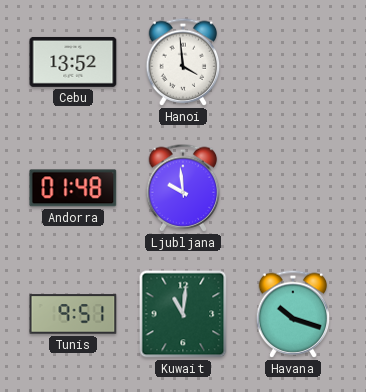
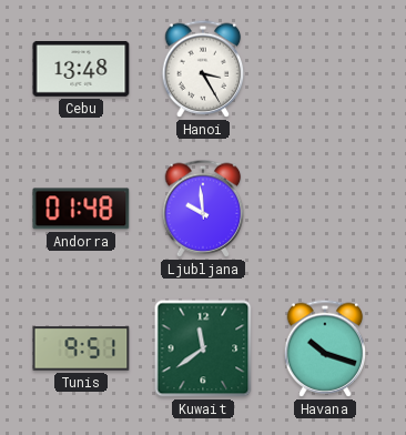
Cebu: 13:52 -> 13:48 (81, 69)
Hanoi: 3:59 -> 3:25 (203, 69)
Kuwait: 11:01 -> 11:39 (203, 348)
